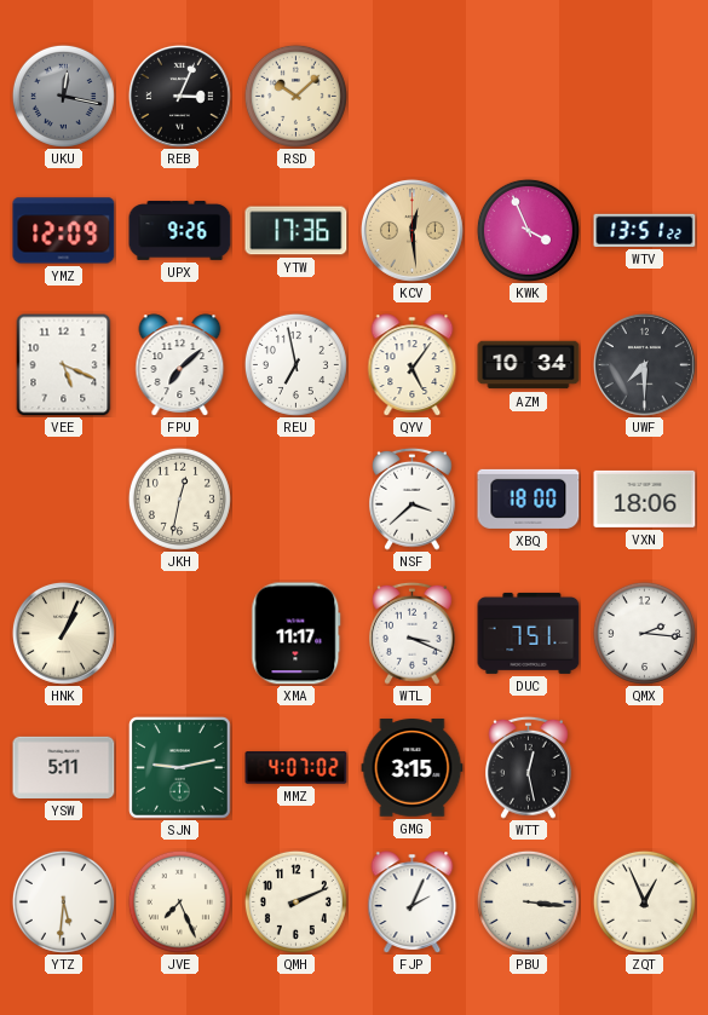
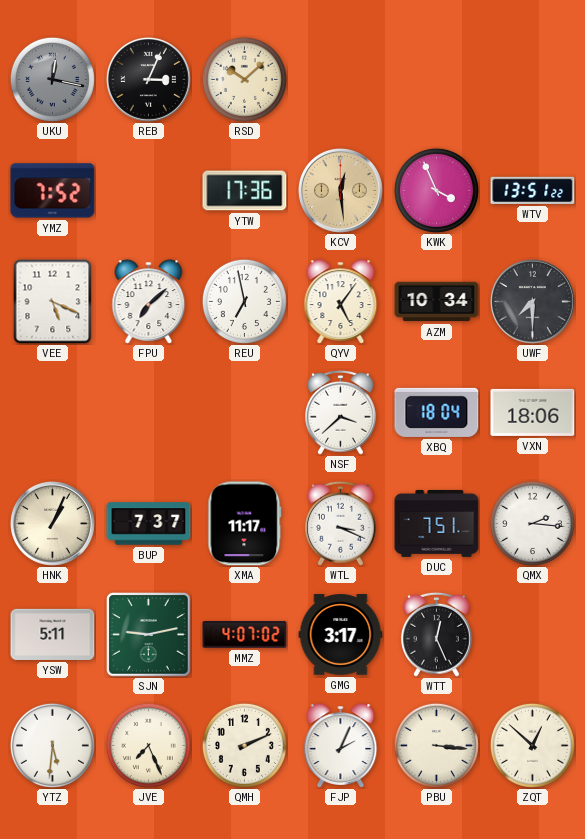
YMZ: 12:09 -> 7:52 (53, 191)
UPX: 9:26 -> none (180, 231)
JKH: 12:32 -> none (179, 498)
XBQ: 18:00 -> 18:04 (437, 412)
BUP: none -> 7:37 (149, 524)
GMG: 3:15 -> 3:17 (341, 635)
WTT: 12:28 -> 12:26 (437, 634)
ZQT: 12:56 -> 12:52 (532, 745)
